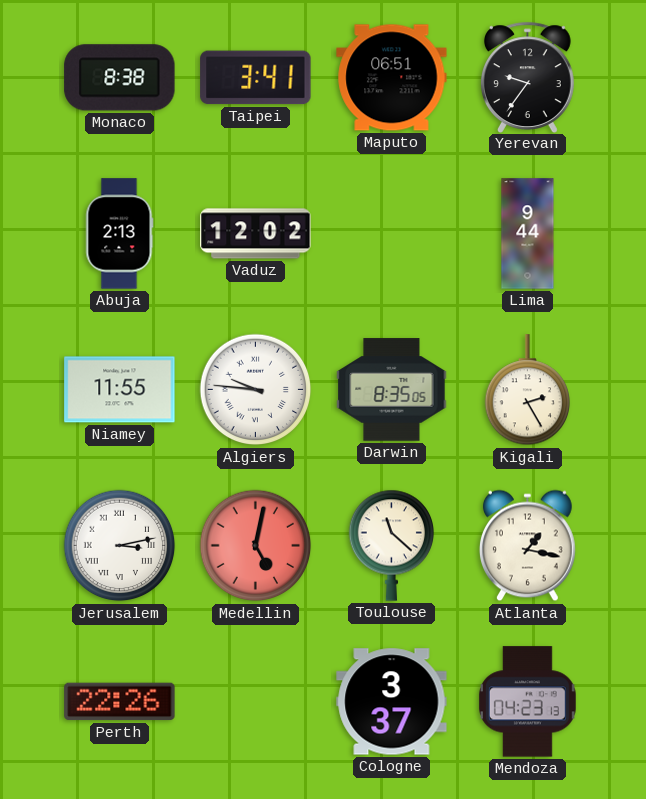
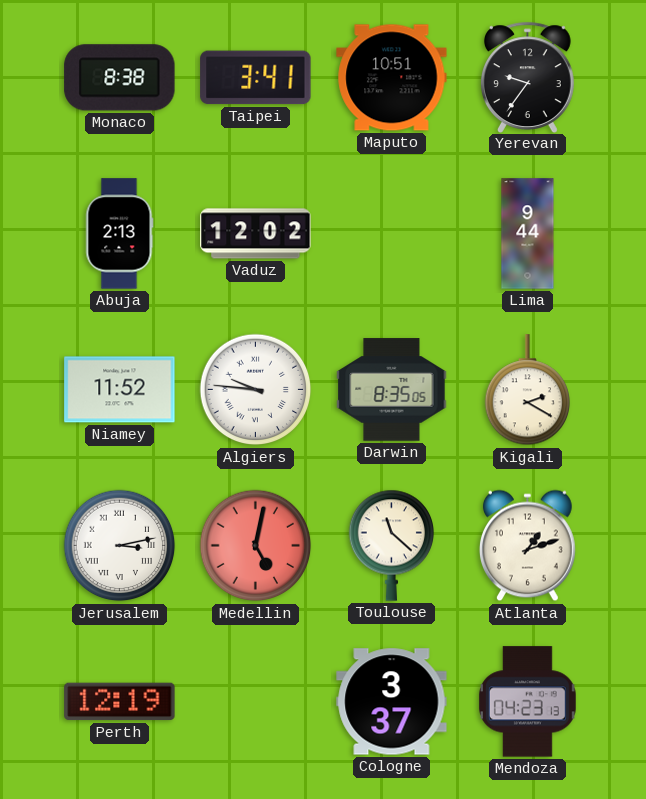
Maputo: 06:51 -> 10:51 (392, 78)
Niamey: 11:55 -> 11:52 (120, 390)
Kigali: 2:25 -> 2:20 (527, 390)
Atlanta: 1:17 -> 1:12 (527, 546)
Perth: 22:26 -> 12:19 (120, 702)
